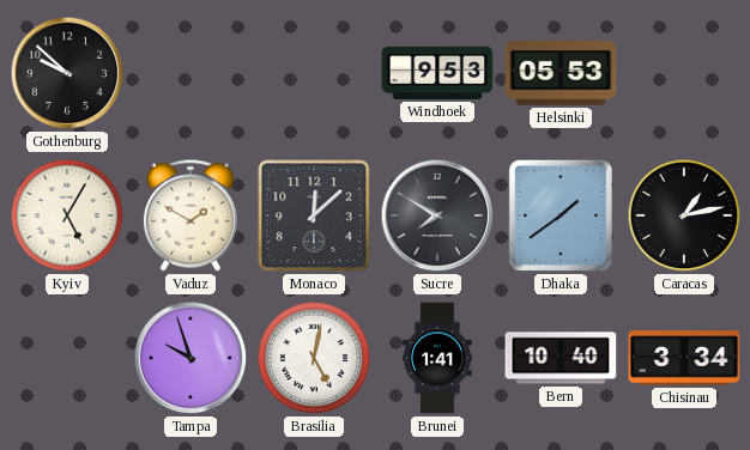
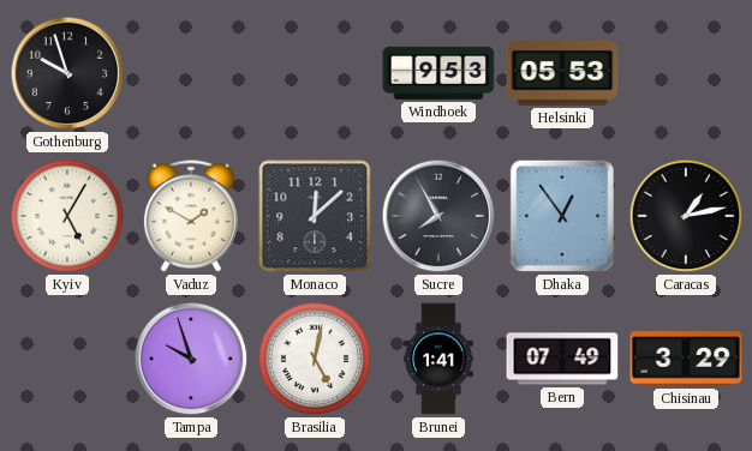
Gothenburg: 9:52 -> 9:57 (67, 73)
Sucre: 7:50 -> 7:55 (438, 216)
Dhaka: 1:39 -> 12:54 (562, 216)
Bern: 10:40 -> 07:49 (562, 359)
Chisinau: 3:34 -> 3:29 (686, 359)
